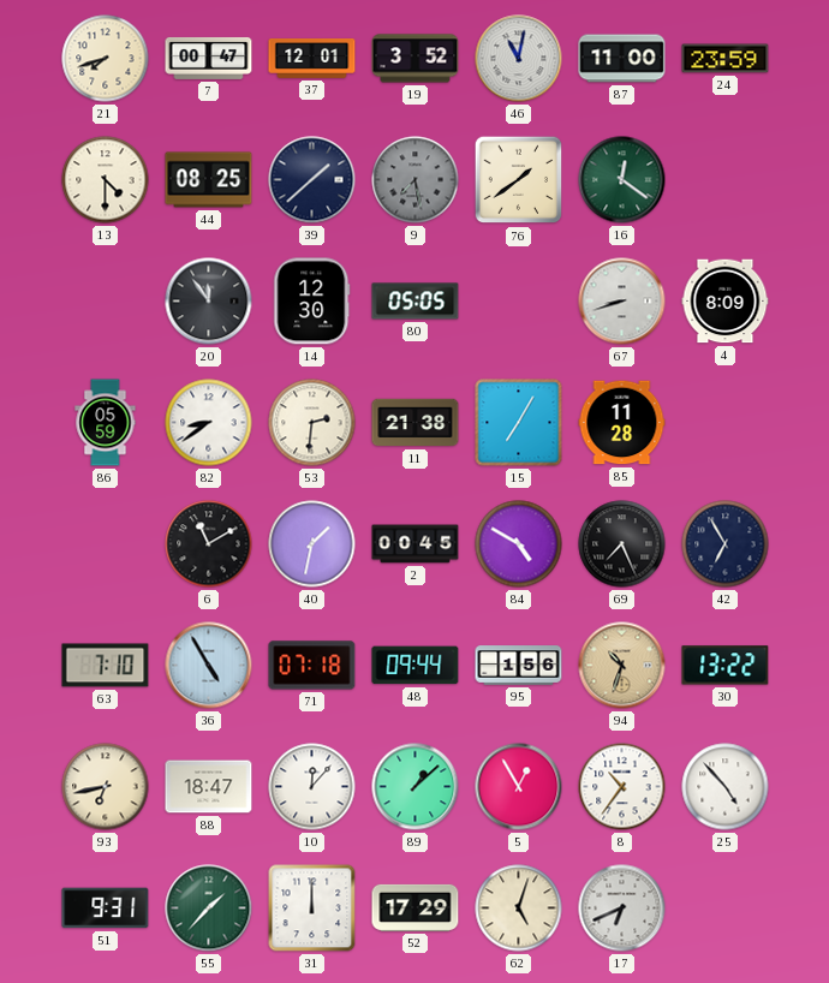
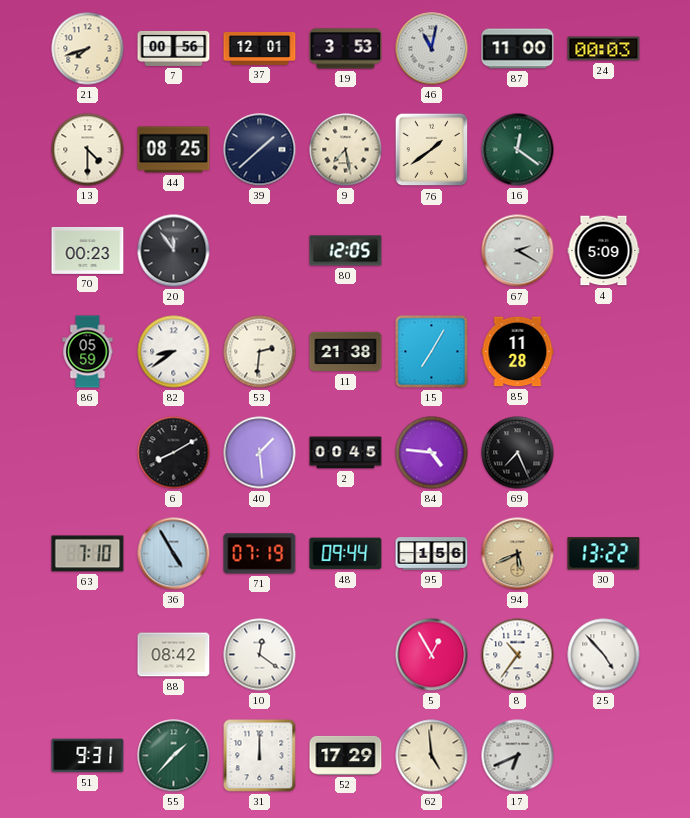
7: 00:47 -> 00:56 (174, 48)
19: 3:52 -> 3:53 (346, 49)
24: 23:59 -> 00:03 (604, 49)
9 dial: grey -> cream (346, 150)
70: none -> 00:23 (88, 250)
14: 12:30 -> none (312, 302)
80: 05:05 -> 12:05 (346, 251)
67: 8:42 -> 2:20 (518, 251)
4: 8:09 -> 5:09 (604, 251)
6: 11:10 -> 8:10 (174, 453)
40: 1:32 -> 1:29 (260, 453)
84: 4:50 -> 4:46 (432, 453)
42: 6:55 -> none (726, 544)
71: 07:18 -> 07:19 (260, 554)
94: 10:33 -> 5:41 (518, 554)
93: 6:43 -> none (106, 787)
88: 18:47 -> 08:42 (174, 655)
10: 12:07 -> 12:21 (260, 655)
89: 1:08 -> none (416, 787)
62: 5:03 -> 4:59 (432, 756)
